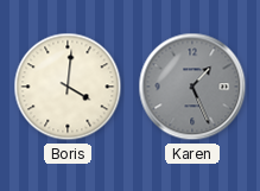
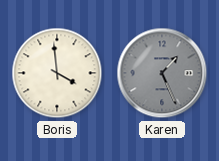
Boris: 4:01 -> 3:59 (57, 73)
